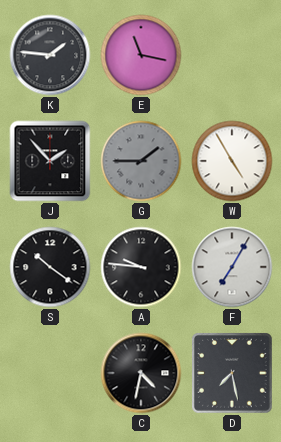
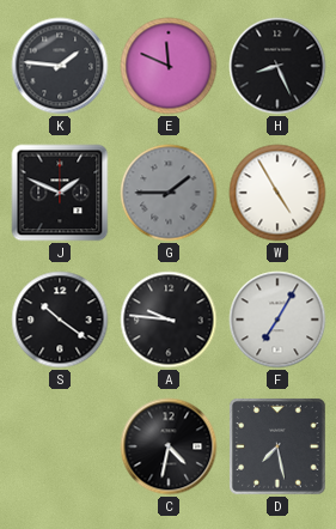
E: 11:17 -> 11:49 (169, 66)
H: none -> 8:26 (277, 66)
J: 1:53 -> 1:49 (60, 193)
